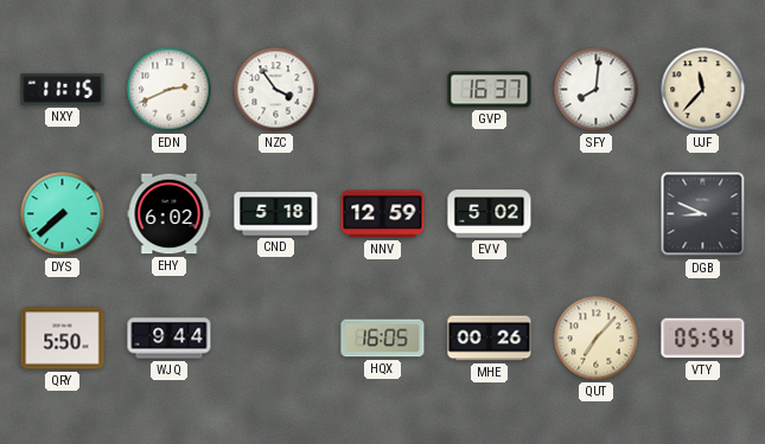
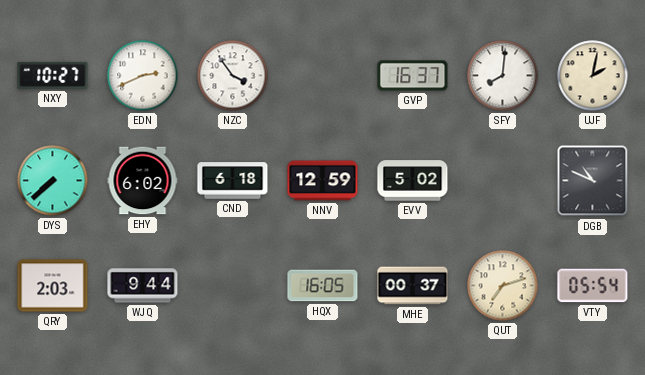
NXY: 11:15 -> 10:27 (53, 75)
UJF: 11:37 -> 2:02 (593, 76)
CND: 5:18 -> 6:18 (233, 181)
DGB: 8:49 -> 10:49 (593, 181)
QRY: 5:50 -> 2:03 (53, 286)
MHE: 00:26 -> 00:37 (413, 286)
QUT: 7:07 -> 7:12 (503, 286)
